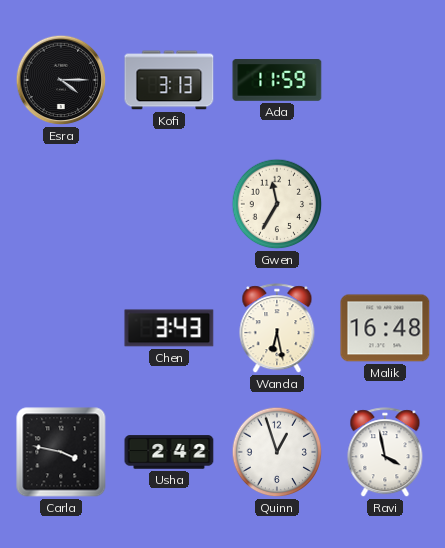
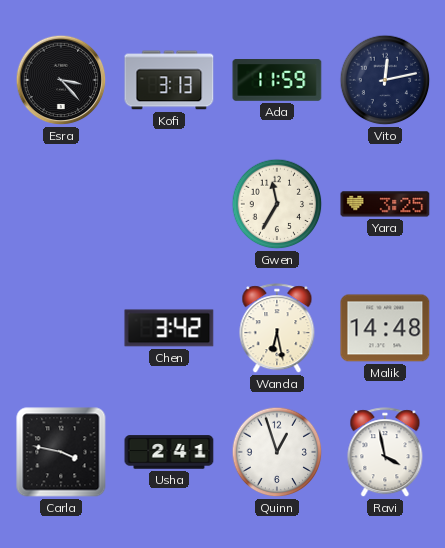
Esra: 4:15 -> 3:23 (61, 80)
Vito: none -> 12:13 (385, 80)
Yara: none -> 3:25 (385, 204)
Chen: 3:43 -> 3:42 (169, 328)
Malik: 16:48 -> 14:48 (385, 328)
Usha: 2:42 -> 2:41 (169, 452)
